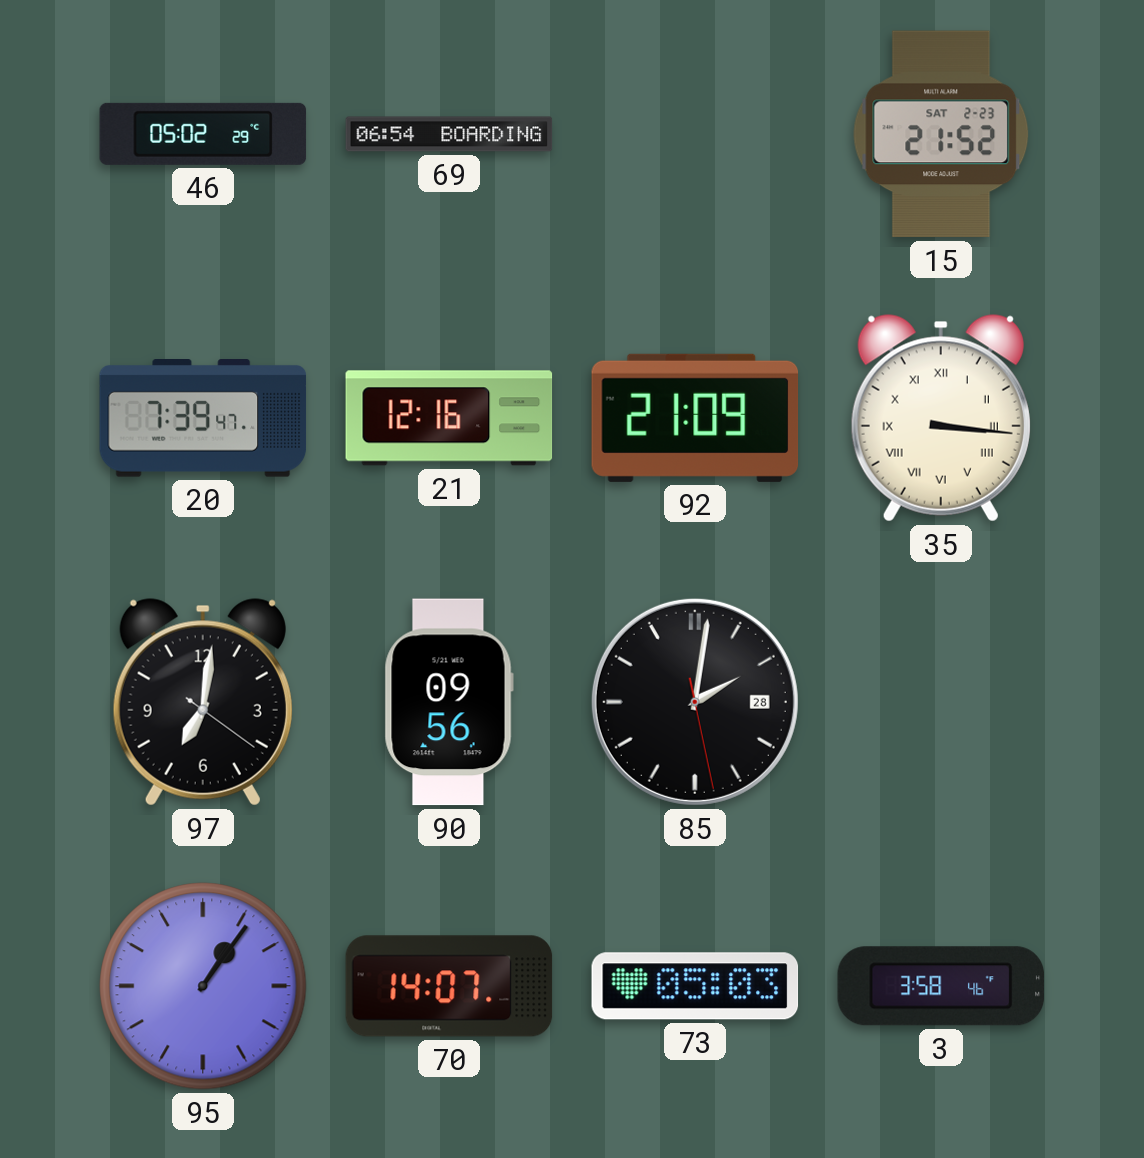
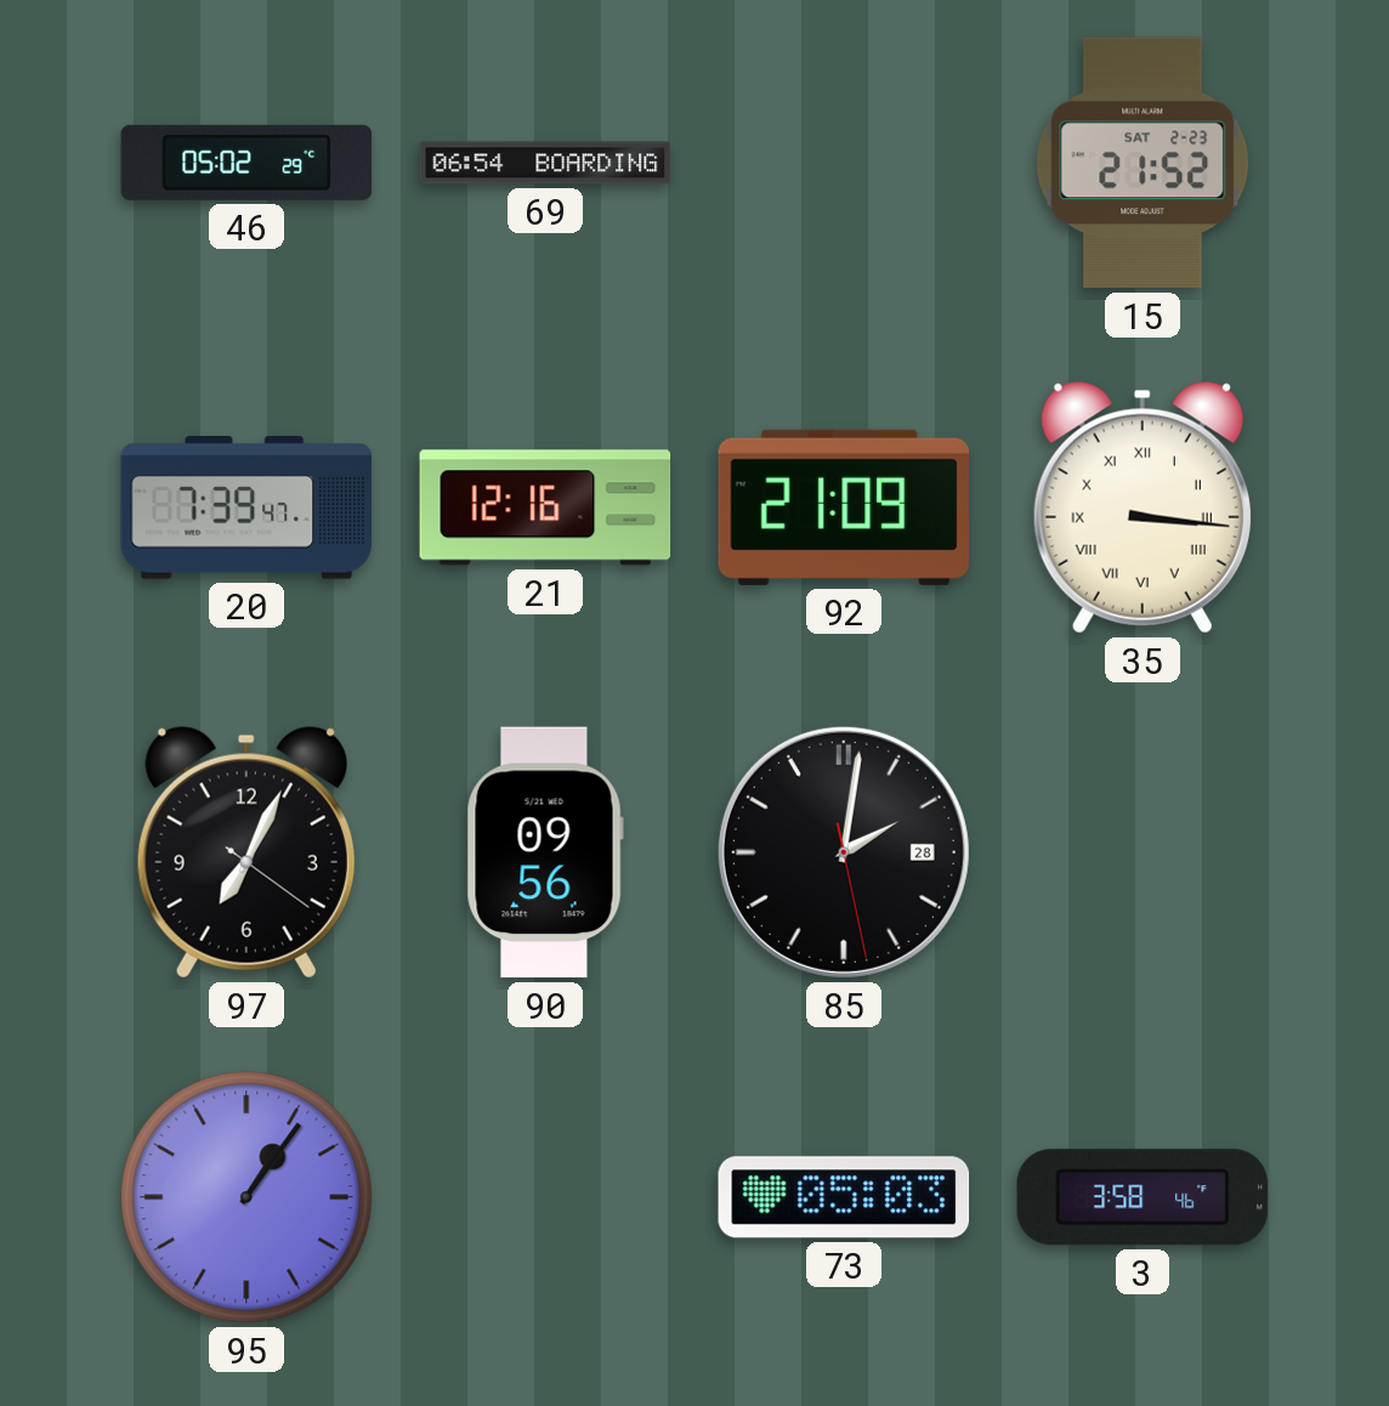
97: 7:01 -> 7:04 (246, 852)
70: 14:07 -> none (449, 986)
